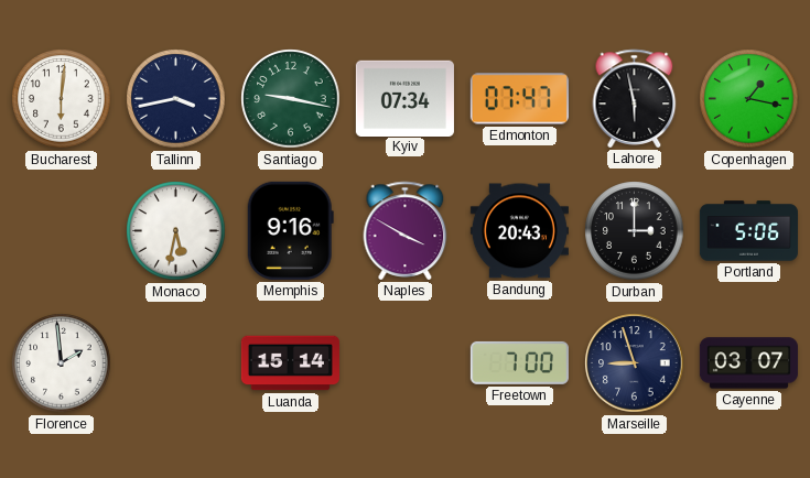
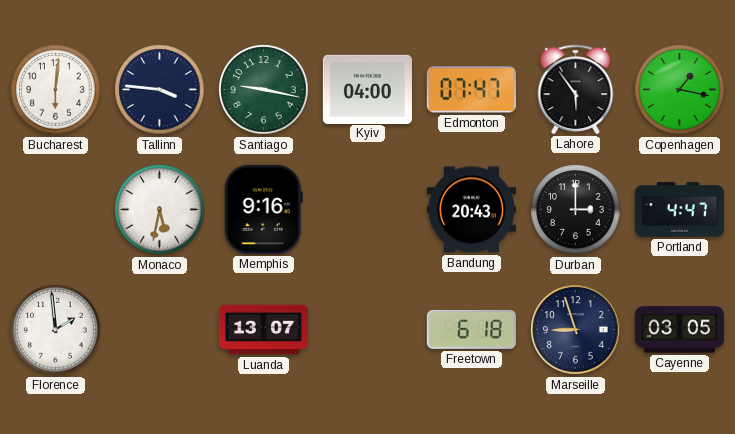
Tallinn: 3:43 -> 3:46 (160, 90)
Kyiv: 07:34 -> 04:00 (367, 89)
Lahore: 5:58 -> 5:54 (576, 89)
Naples: 3:50 -> none (406, 230)
Portland: 5:06 -> 4:47 (679, 210)
Luanda: 15:14 -> 13:07 (263, 330)
Freetown: 7:00 -> 6:18 (471, 329)
Cayenne: 03:07 -> 03:05 (679, 330)
